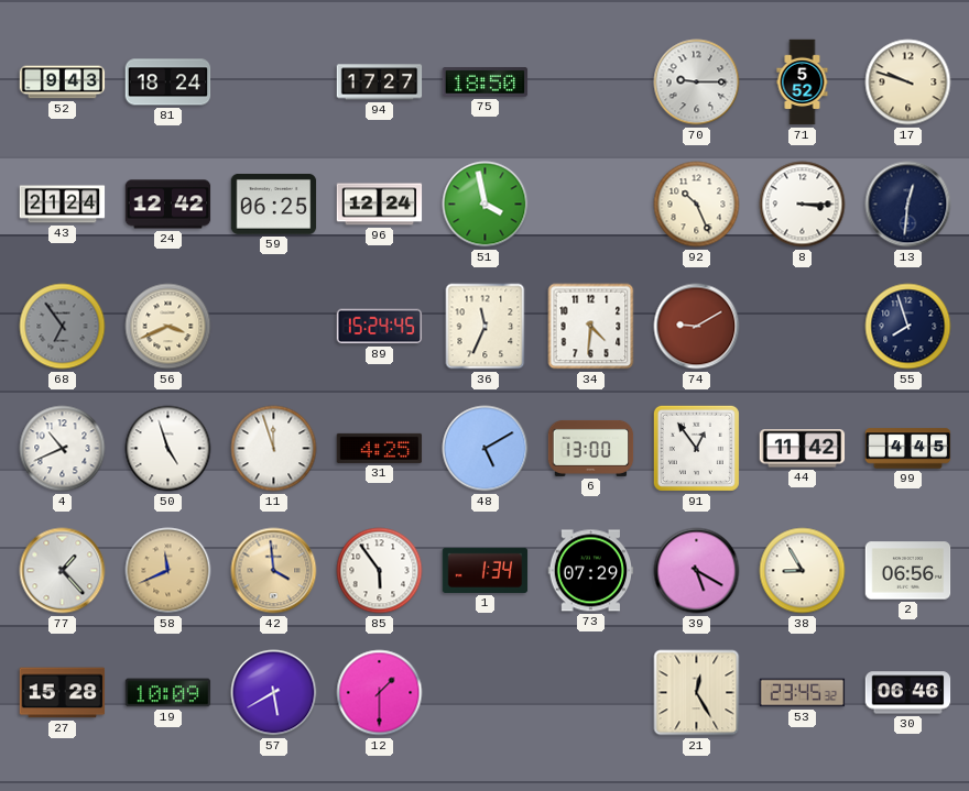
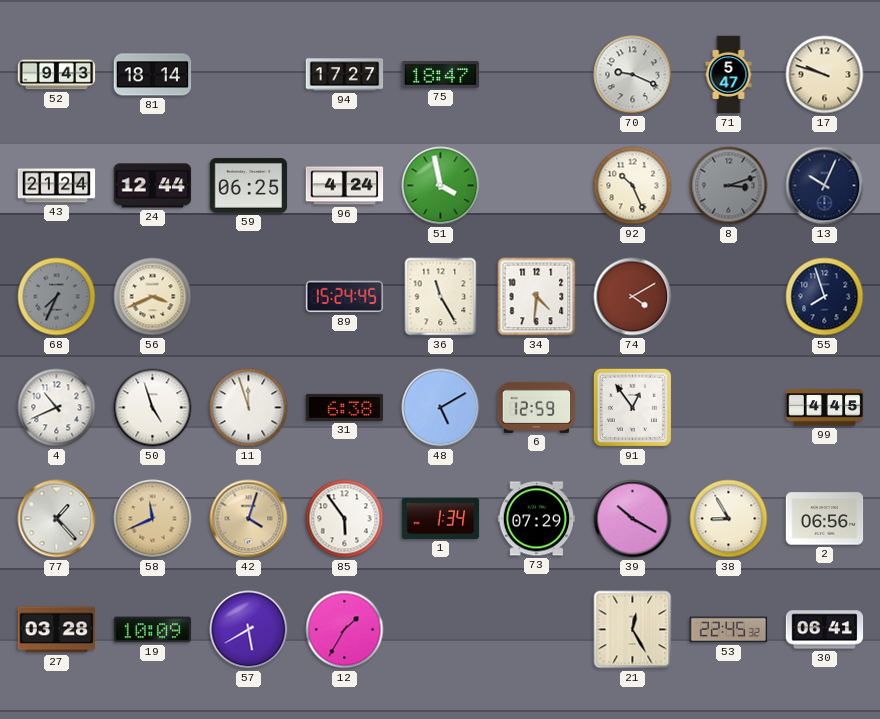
81: 18:24 -> 18:14 (153, 75)
75: 18:50 -> 18:47 (441, 75)
70: 9:15 -> 9:19 (633, 75)
71: 5:52 -> 5:47 (729, 75)
24: 12:42 -> 12:44 (153, 186)
96: 12:24 -> 4:24 (345, 186)
8: 3:15 -> 3:12 (729, 186)
8 dial: white -> grey (729, 186)
13: 12:31 -> 10:04 (825, 186)
68: 6:54 -> 7:34 (57, 297)
36: 11:34 -> 11:25 (441, 297)
74: 9:10 -> 4:10 (633, 297)
31: 4:25 -> 6:38 (345, 407)
6: 13:00 -> 12:59 (537, 407)
44: 11:42 -> none (803, 449)
42: 3:59 -> 4:03 (249, 519)
39: 5:20 -> 10:20 (633, 519)
27: 15:28 -> 03:28 (57, 630)
12: 1:30 -> 1:35 (345, 630)
53: 23:45 -> 22:45 (729, 630)
30: 06:46 -> 06:41 (825, 630)
